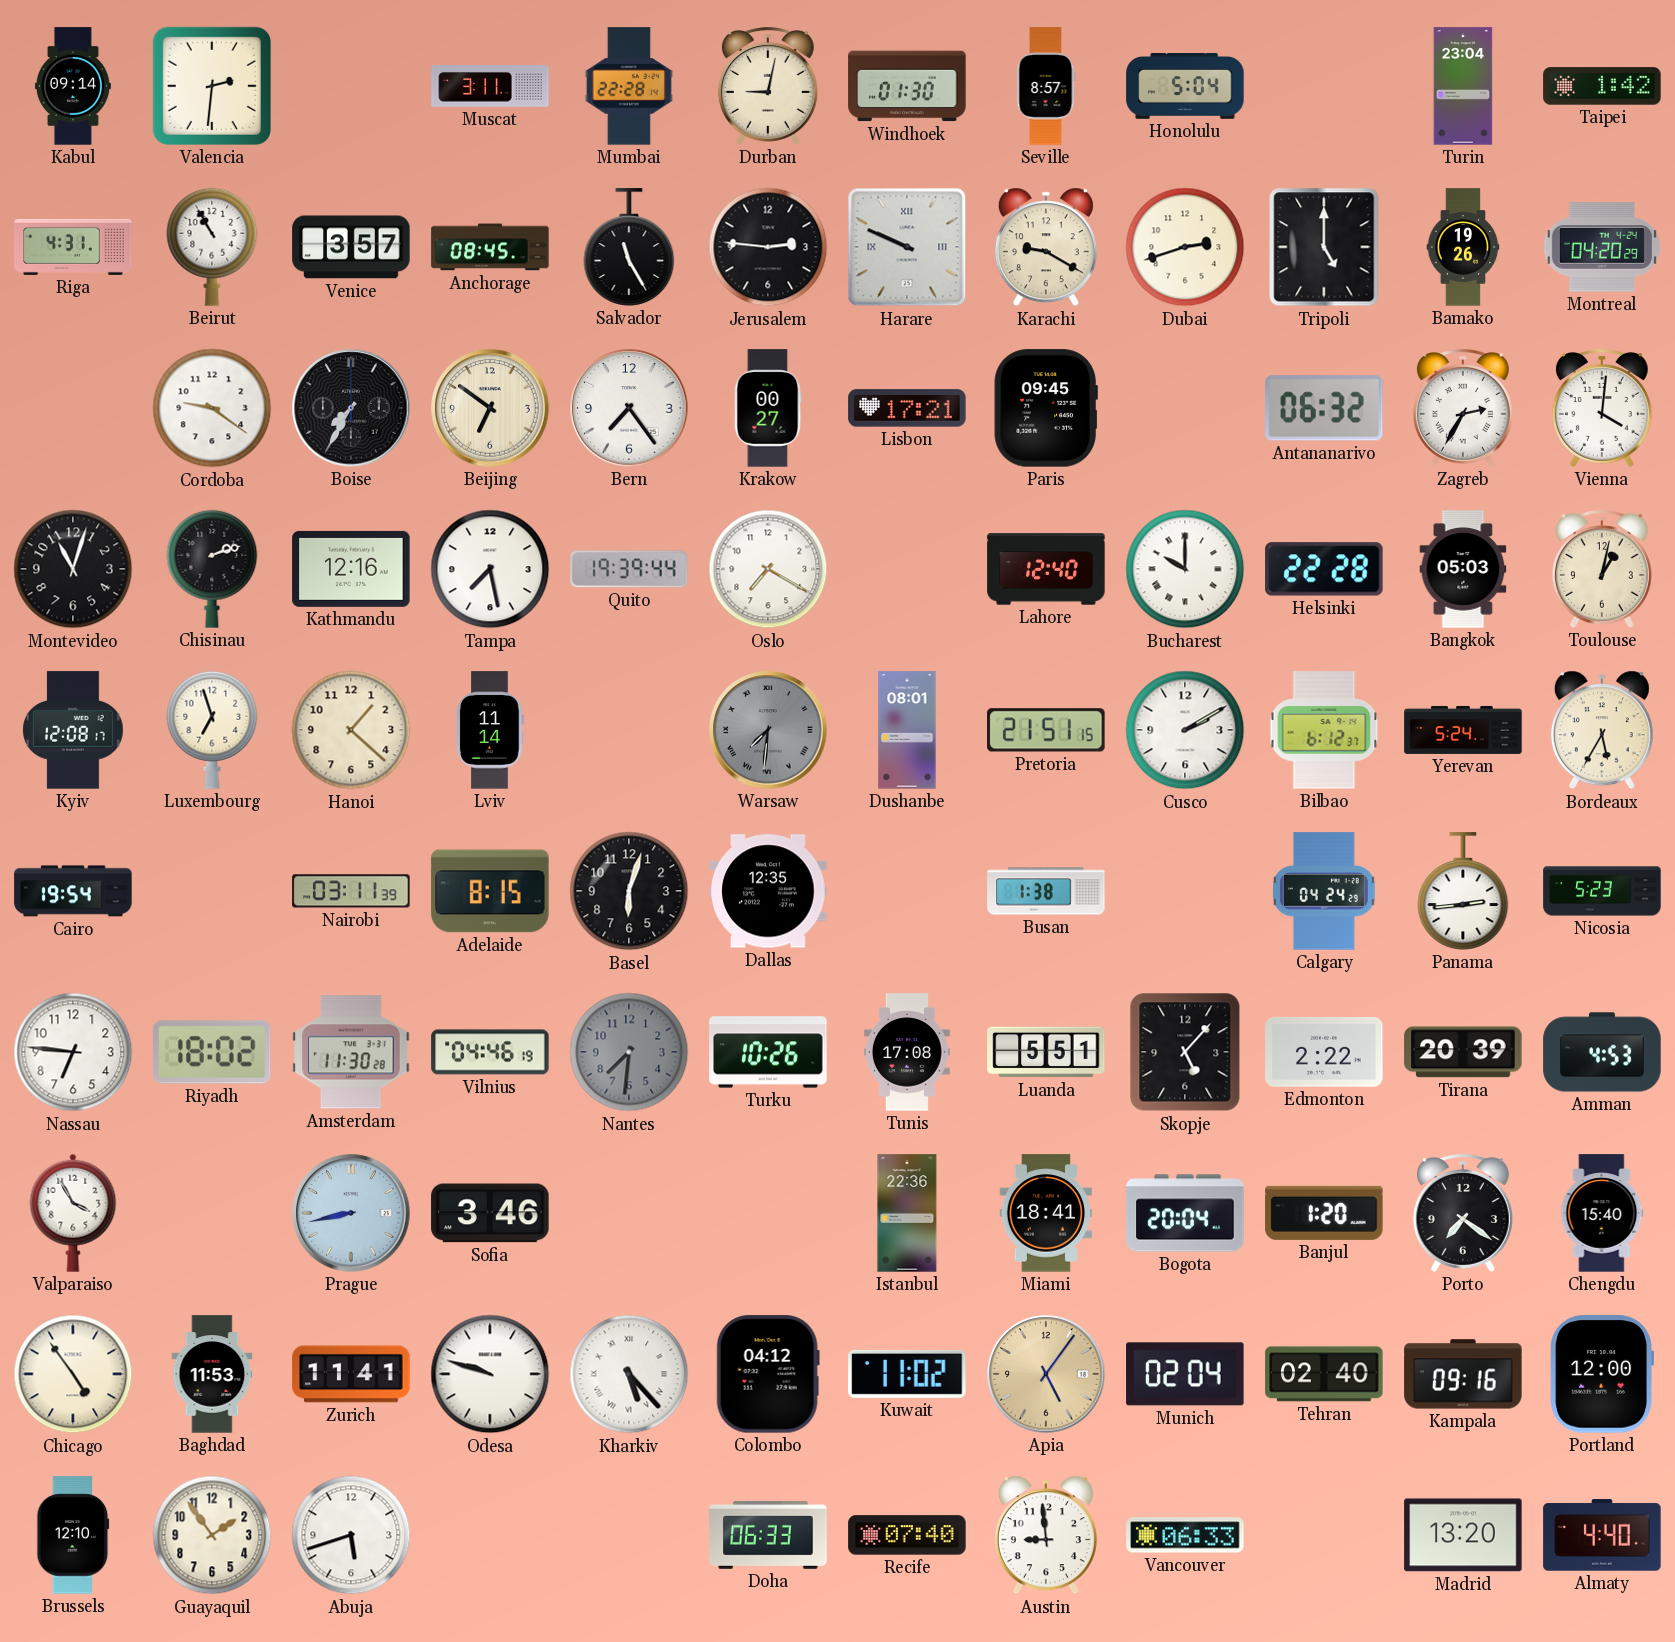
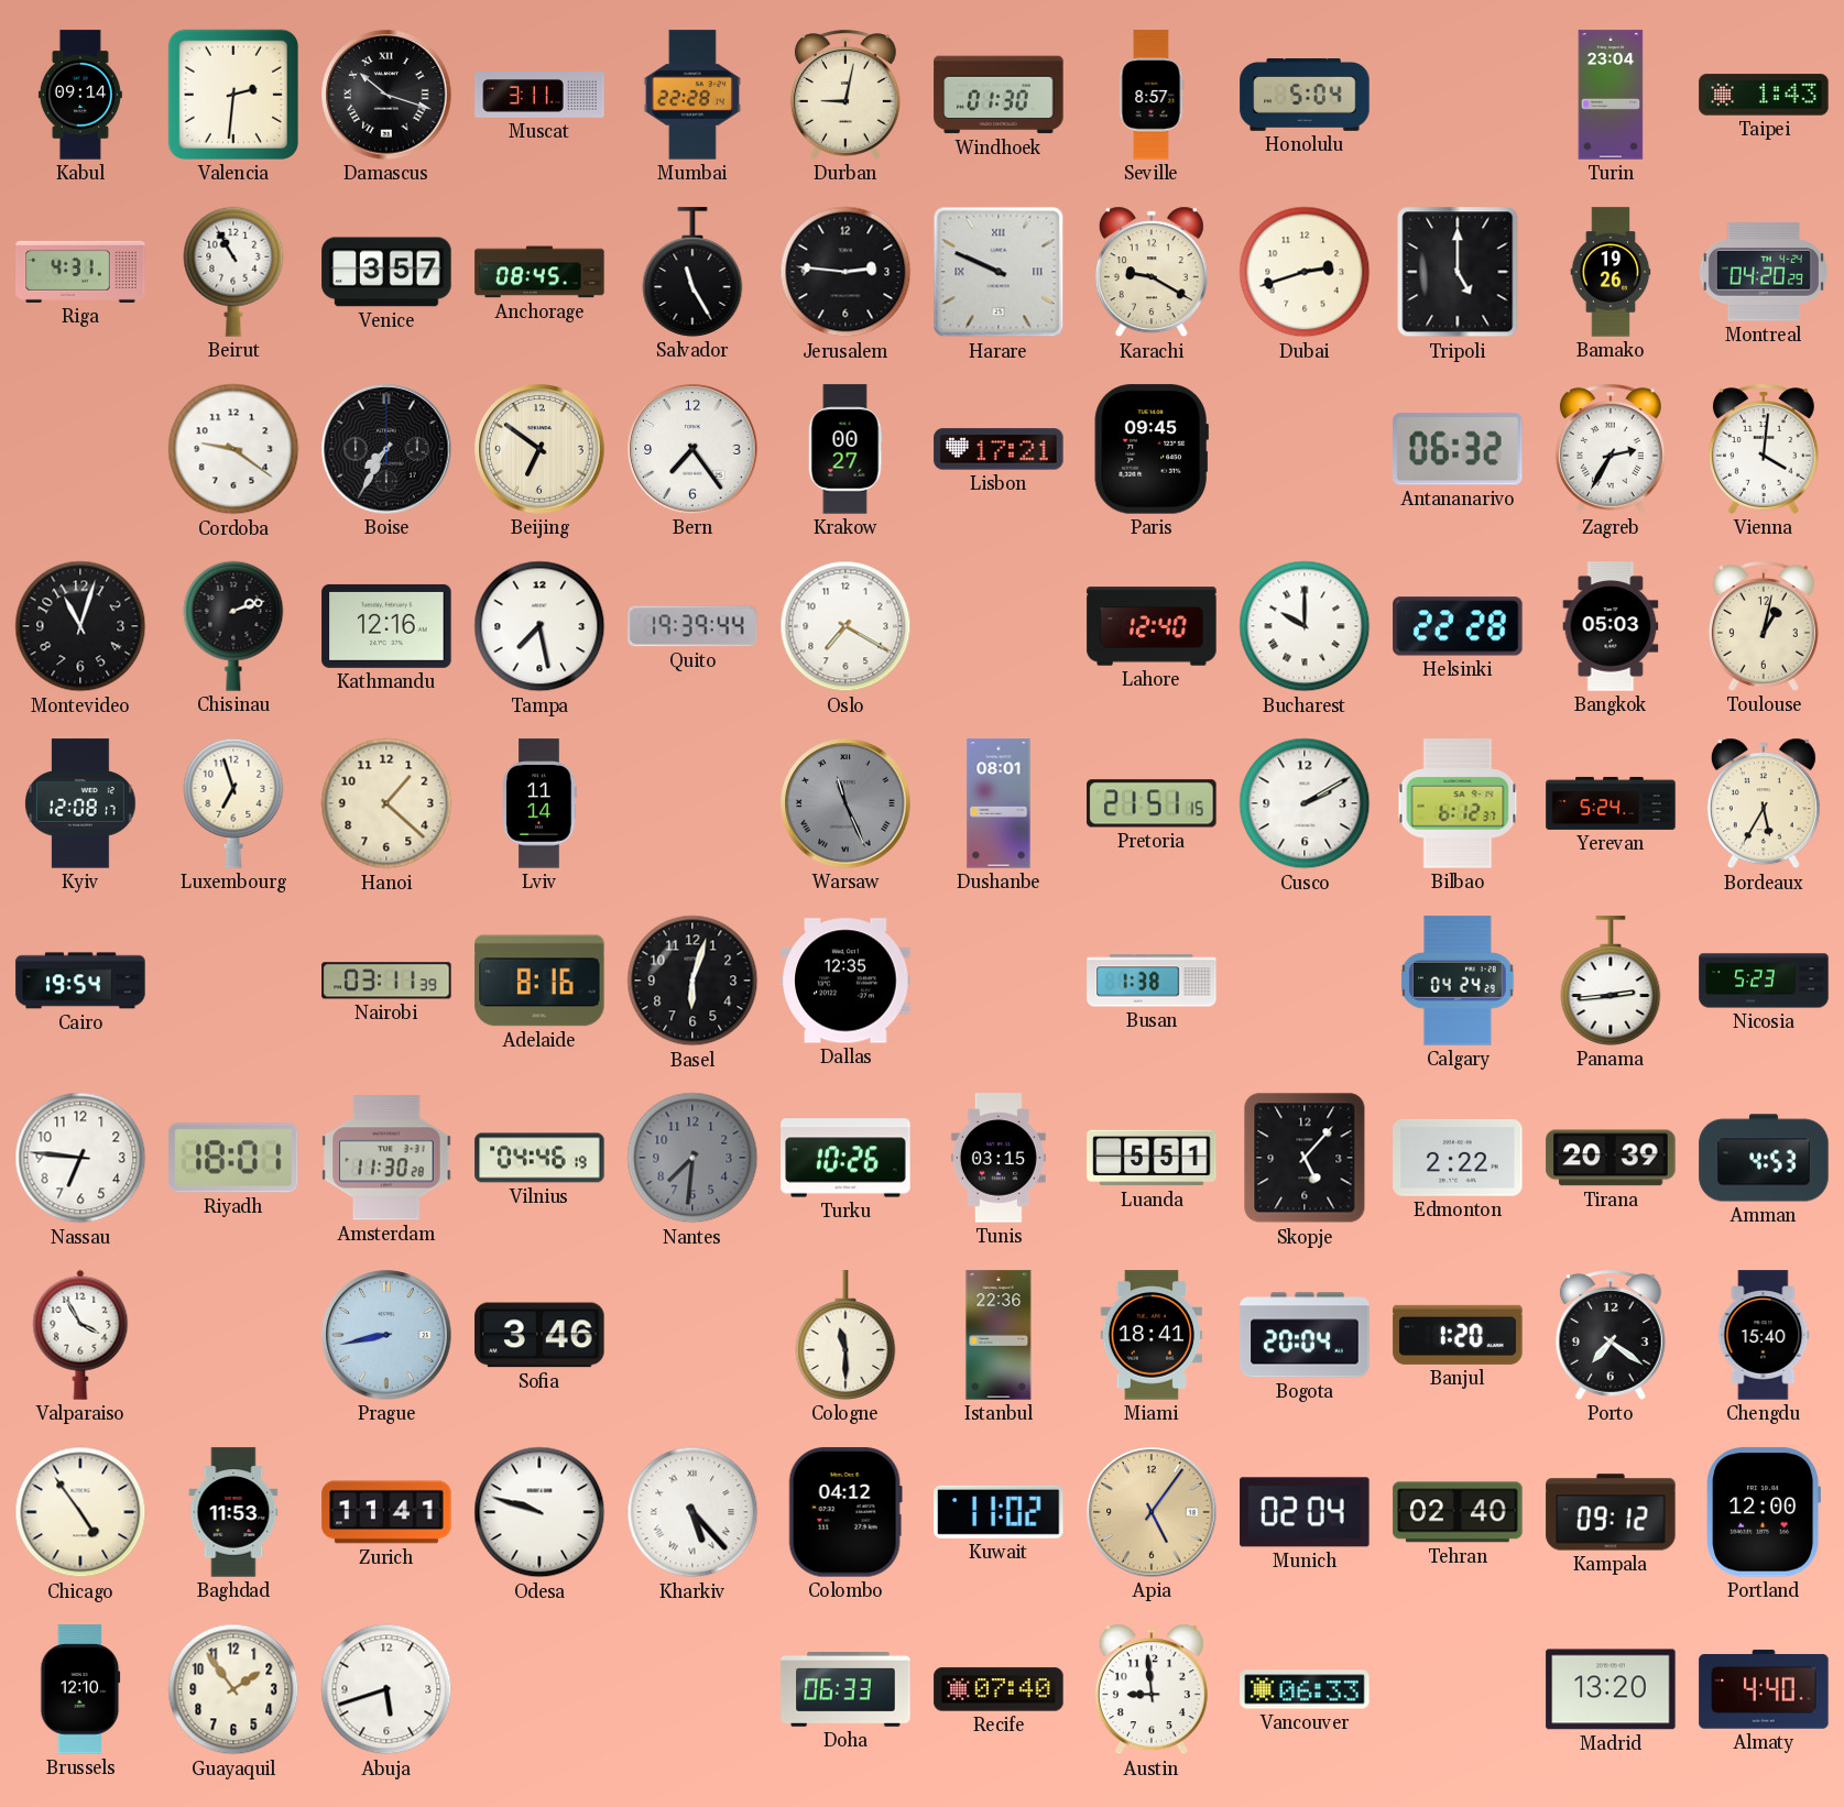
Damascus: none -> 10:18 (386, 95)
Taipei: 1:42 -> 1:43 (1764, 95)
Warsaw: 7:31 -> 11:26 (845, 803)
Adelaide: 8:15 -> 8:16 (539, 981)
Riyadh: 18:02 -> 18:01 (233, 1158)
Tunis: 17:08 -> 03:15 (999, 1158)
Cologne: none -> 11:30 (845, 1335)
Kampala: 09:16 -> 09:12 (1611, 1512)
